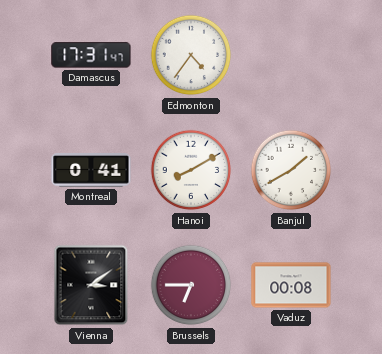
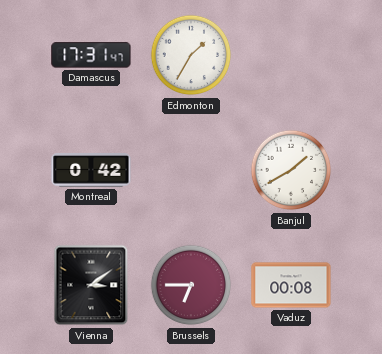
Edmonton: 4:36 -> 1:35 (191, 55)
Montreal: 0:41 -> 0:42 (91, 171)
Hanoi: 8:10 -> none (191, 170)
